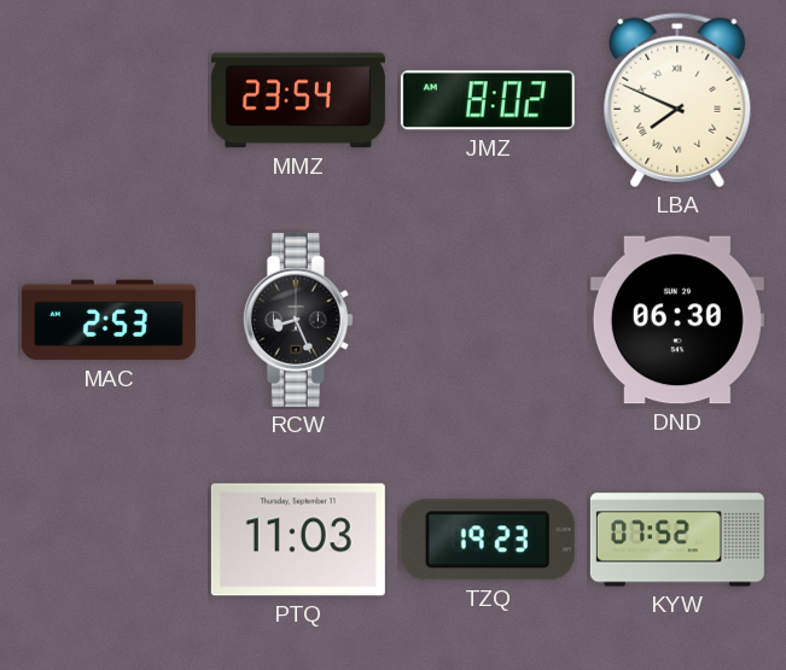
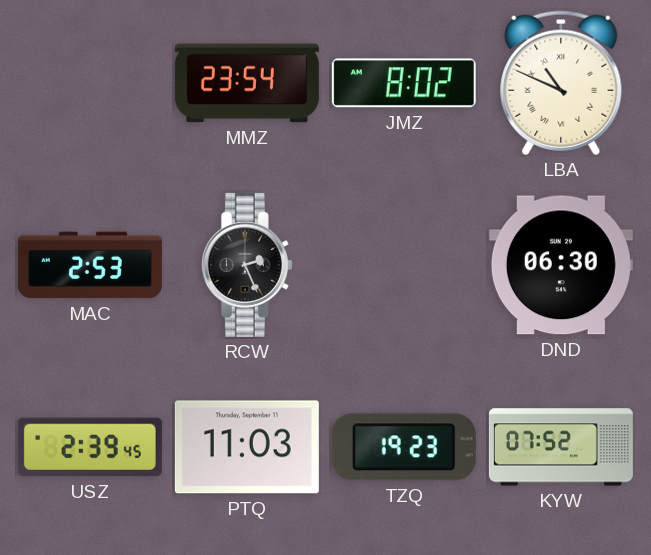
LBA: 7:49 -> 10:49 (561, 83)
RCW: 8:26 -> 2:26 (247, 265)
USZ: none -> 2:39 (90, 447)
